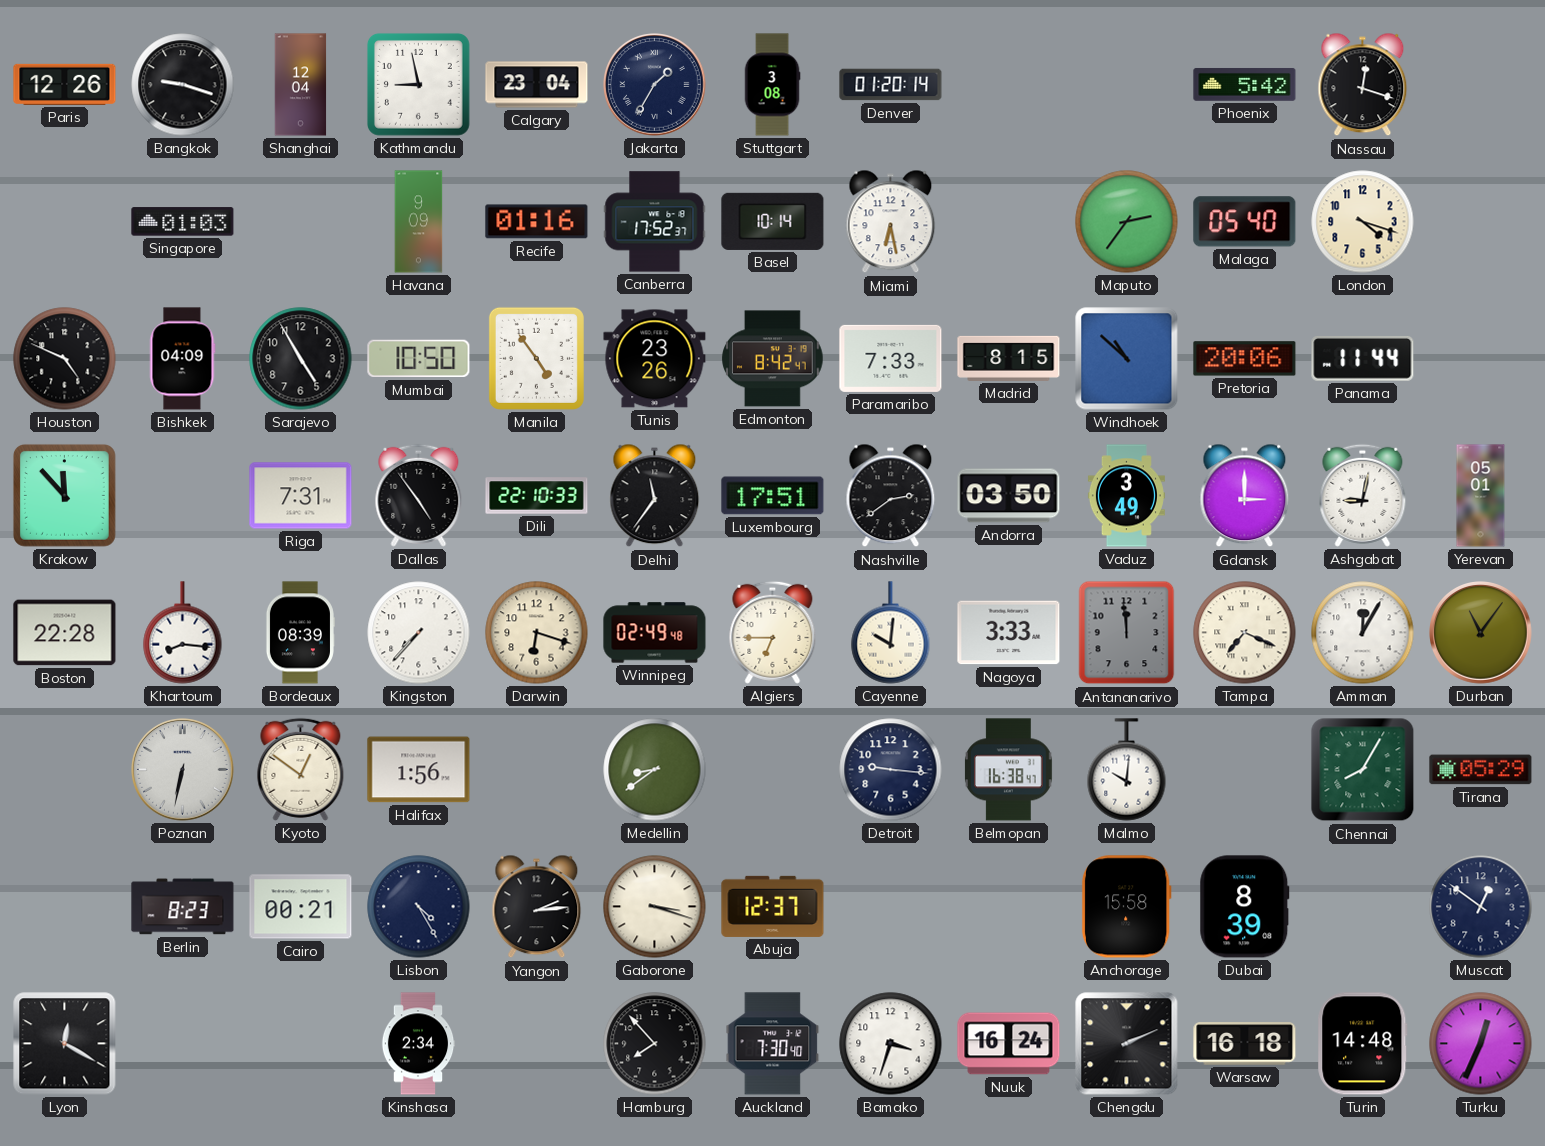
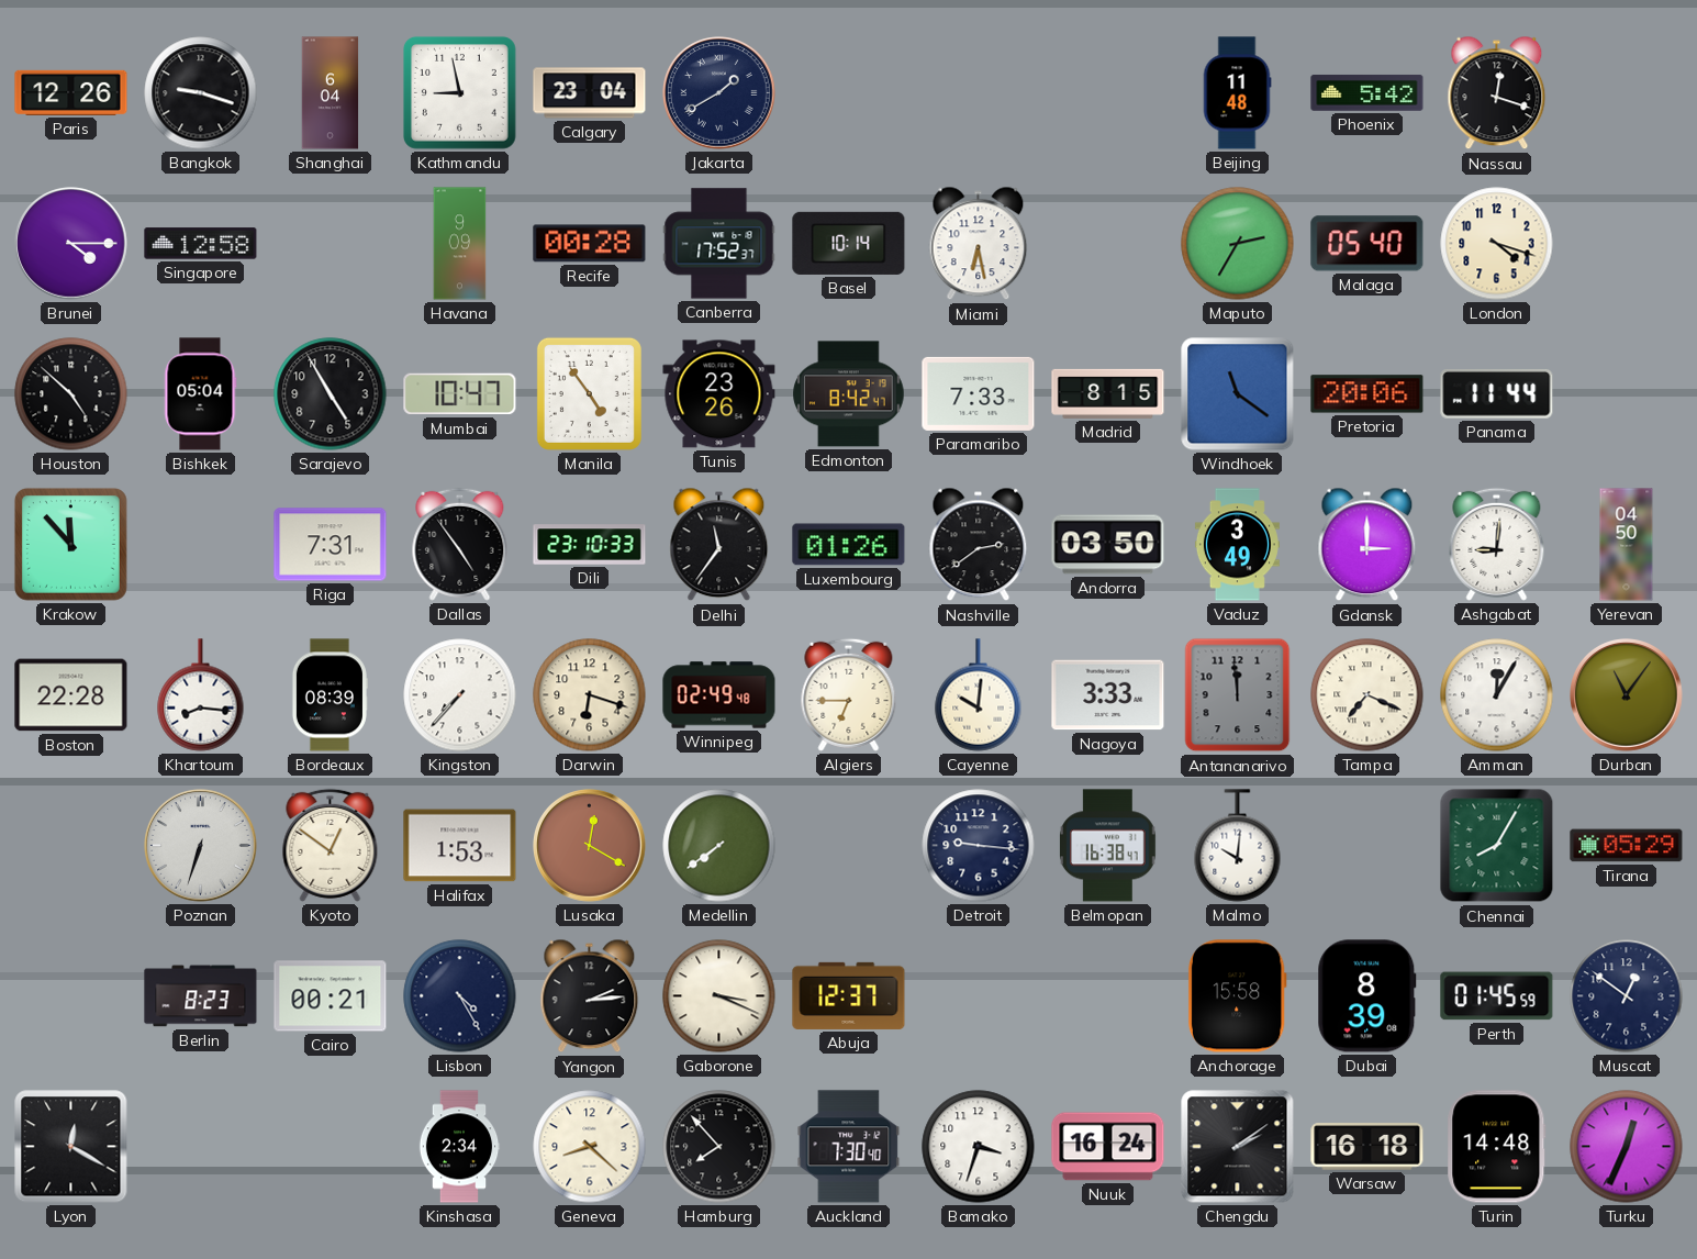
Shanghai: 12:04 -> 6:04 (331, 93)
Jakarta: 1:35 -> 1:40 (719, 93)
Stuttgart: 3:08 -> none (772, 85)
Denver: 01:20 -> none (891, 85)
Beijing: none -> 11:48 (1237, 93)
Brunei: none -> 4:15 (71, 244)
Singapore: 01:03 -> 12:58 (201, 244)
Recife: 01:16 -> 00:28 (590, 244)
Maputo: 2:36 -> 2:35 (1238, 244)
Houston: 4:49 -> 4:52 (71, 394)
Bishkek: 04:09 -> 05:04 (200, 394)
Mumbai: 10:50 -> 10:47 (460, 394)
Windhoek: 10:52 -> 11:21 (1238, 394)
Dili: 22:10 -> 23:10 (590, 545)
Luxembourg: 17:51 -> 01:26 (849, 545)
Ashgabat: 9:02 -> 9:01 (1497, 544)
Yerevan: 05:01 -> 04:50 (1627, 545)
Poznan: 6:32 -> 6:33 (201, 846)
Halifax: 1:56 -> 1:53 (460, 846)
Lusaka: none -> 12:20 (590, 846)
Medellin: 8:39 -> 7:39 (719, 846)
Gaborone: 3:18 -> 3:19 (719, 996)
Perth: none -> 01:45 (1497, 996)
Geneva: none -> 8:22 (590, 1147)
Chengdu: 2:11 -> 2:09 (1238, 1147)
